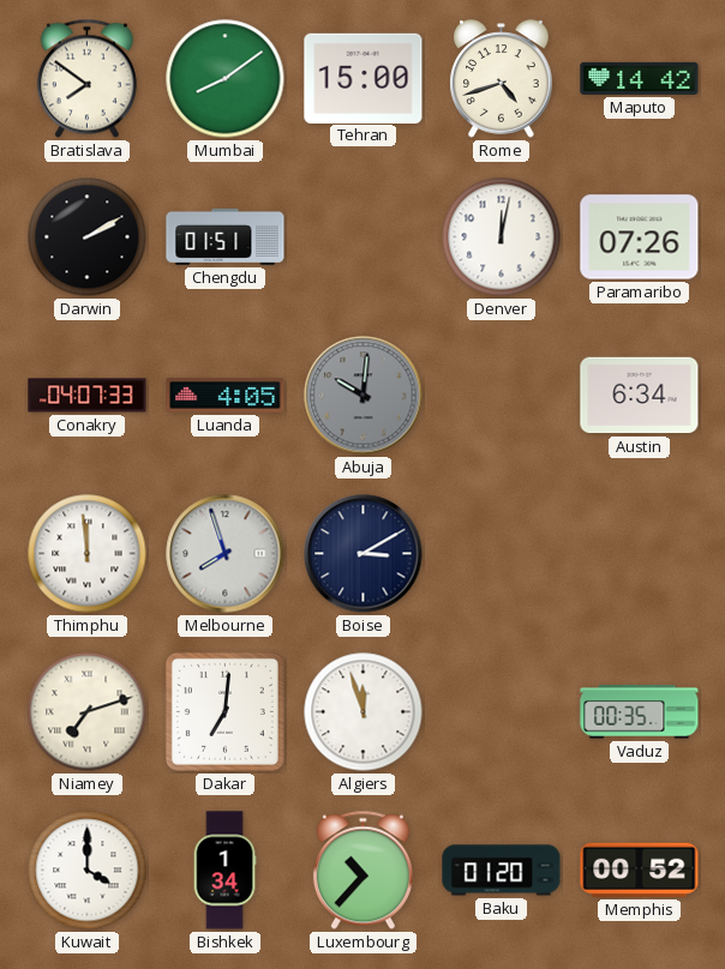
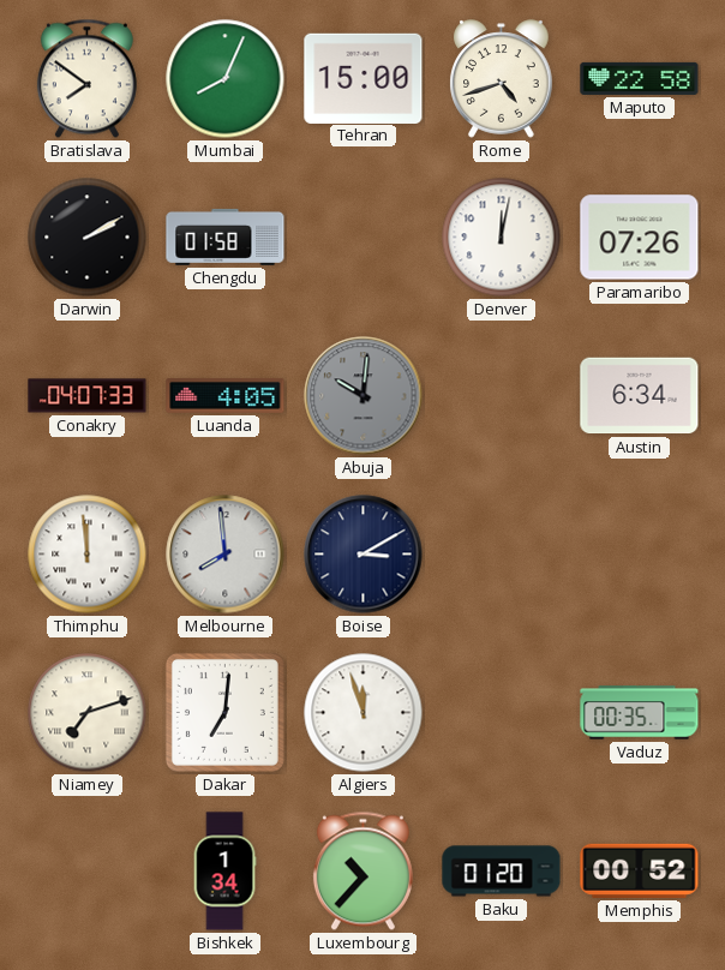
Mumbai: 8:09 -> 8:04 (226, 79)
Maputo: 14:42 -> 22:58 (640, 78)
Chengdu: 01:51 -> 01:58 (226, 236)
Melbourne: 7:57 -> 7:59 (226, 555)
Kuwait: 4:00 -> none (88, 871)
